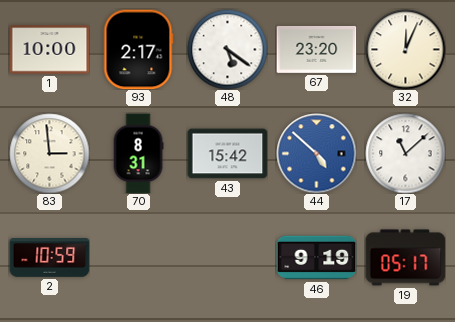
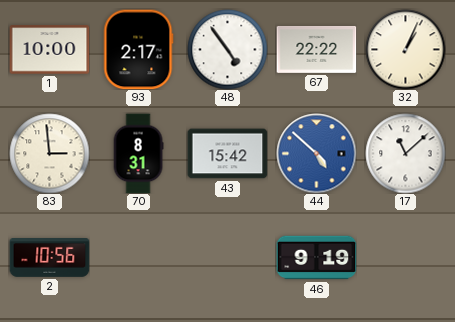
48: 5:21 -> 4:54 (227, 49)
67: 23:20 -> 22:22 (316, 49)
32: 12:04 -> 1:04 (405, 49)
2: 10:59 -> 10:56 (49, 258)
19: 05:17 -> none (405, 258)
